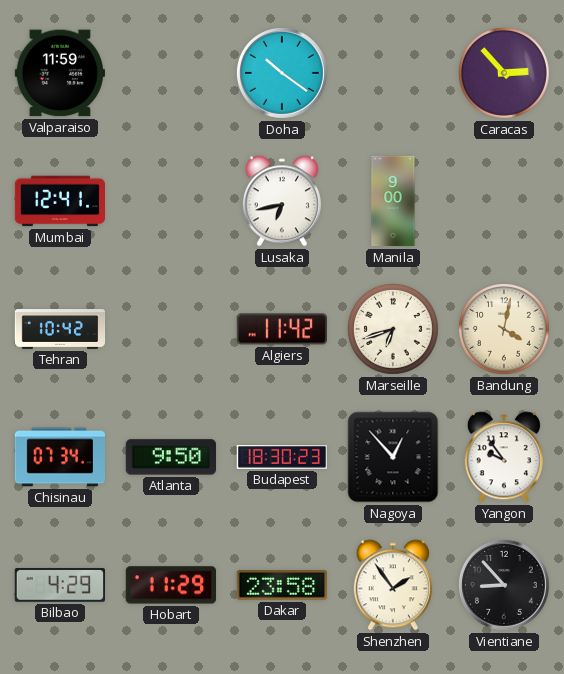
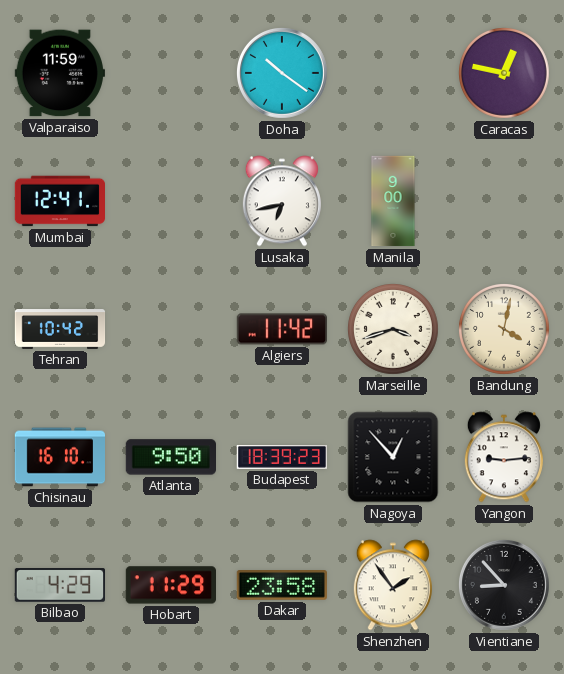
Caracas: 2:53 -> 12:47 (505, 74)
Marseille: 6:42 -> 3:42 (394, 330)
Chisinau: 07:34 -> 16:10 (59, 457)
Budapest: 18:30 -> 18:39 (281, 458)
Yangon: 9:54 -> 9:14 (504, 457)
